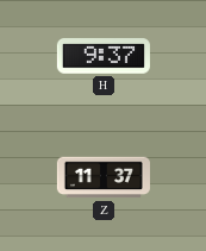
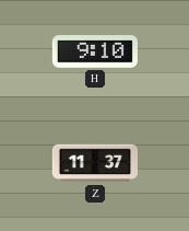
H: 9:37 -> 9:10 (95, 51)
